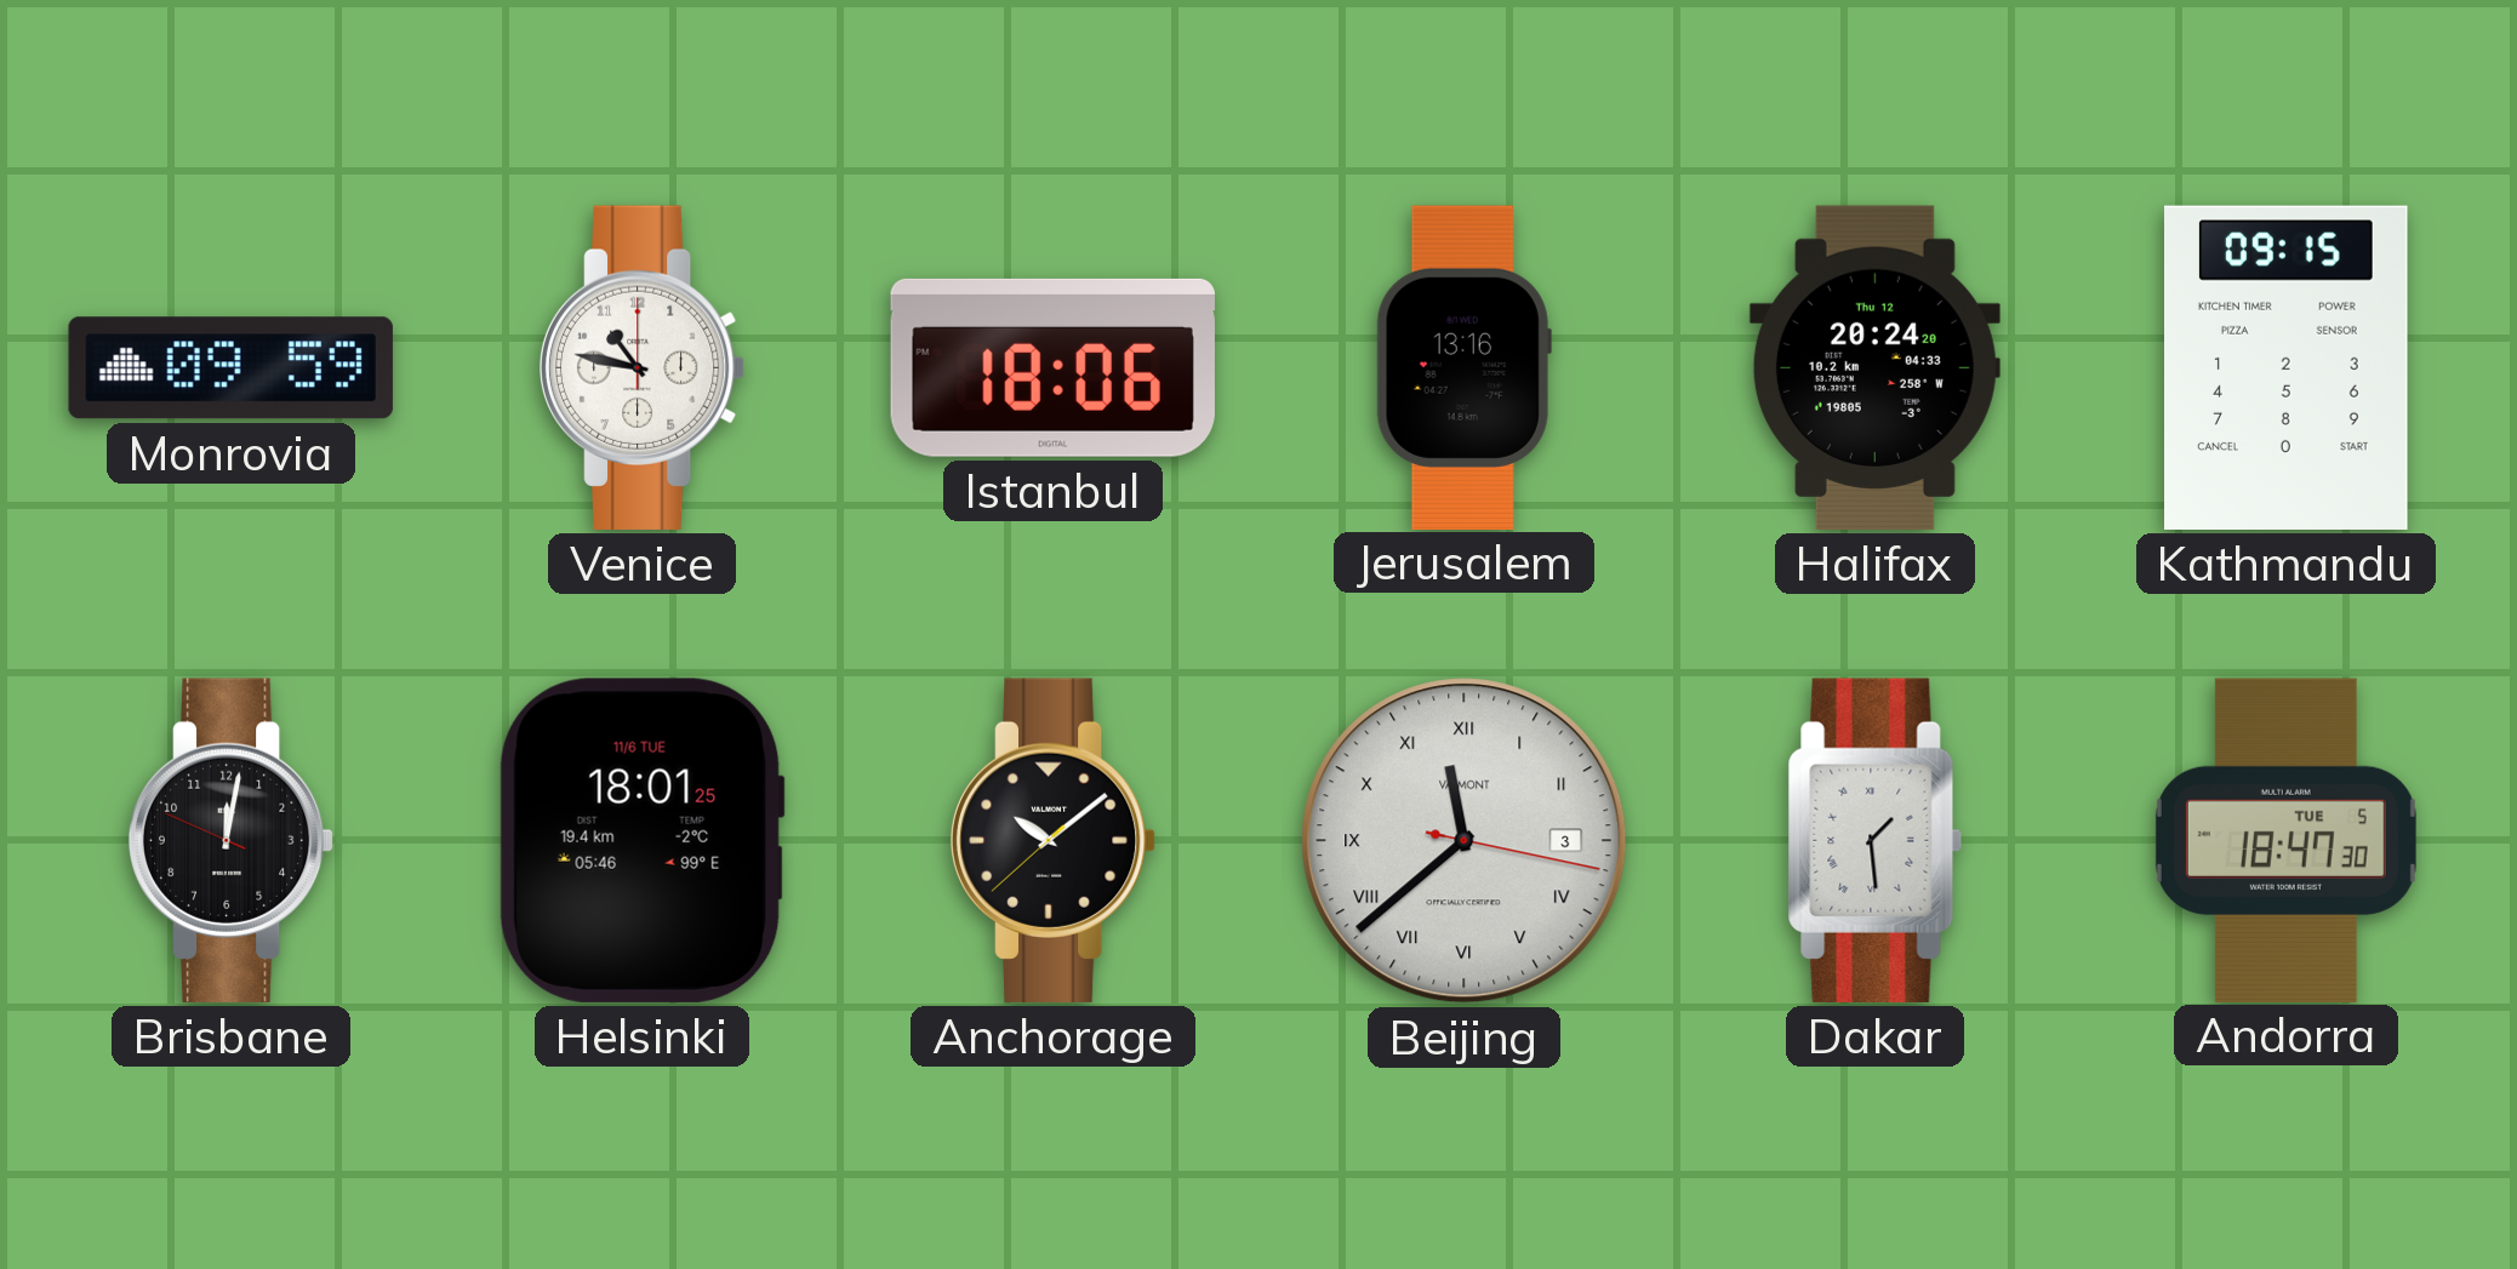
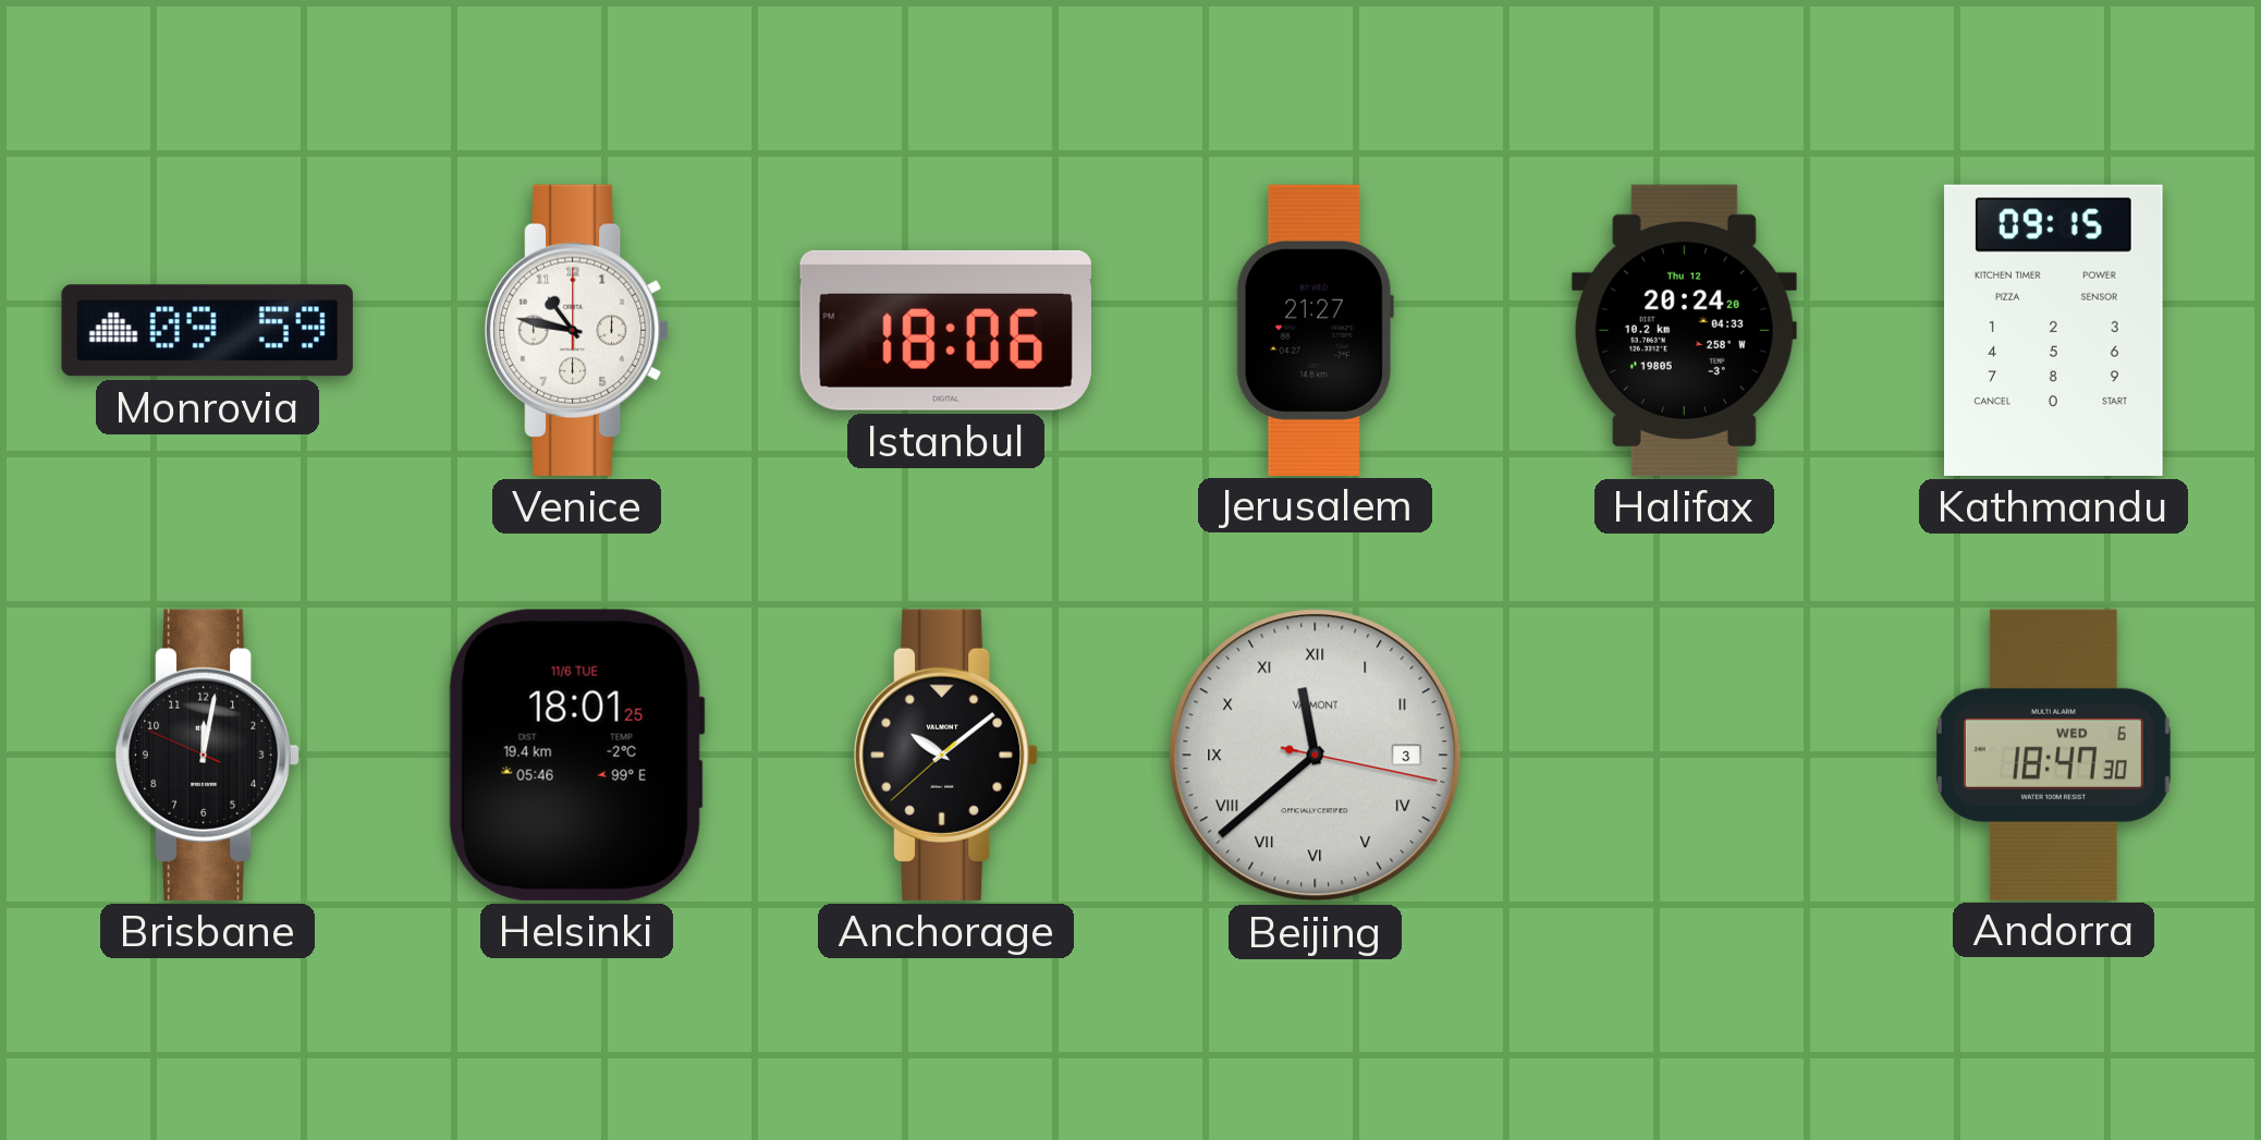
Jerusalem: 13:16 -> 21:27 (1315, 330)
Dakar: 1:29 -> none (1876, 840)
Andorra date: TUE 5 -> WED 6 (2053, 755)
